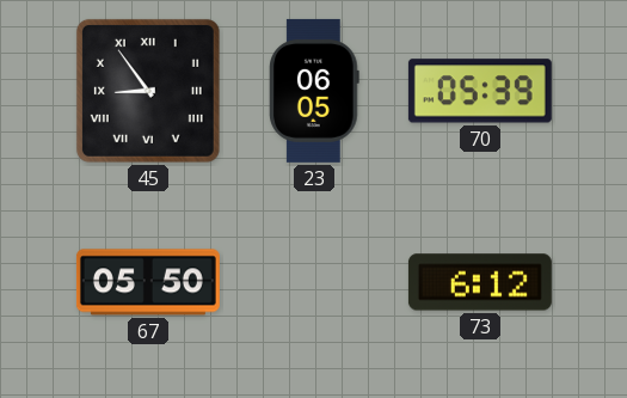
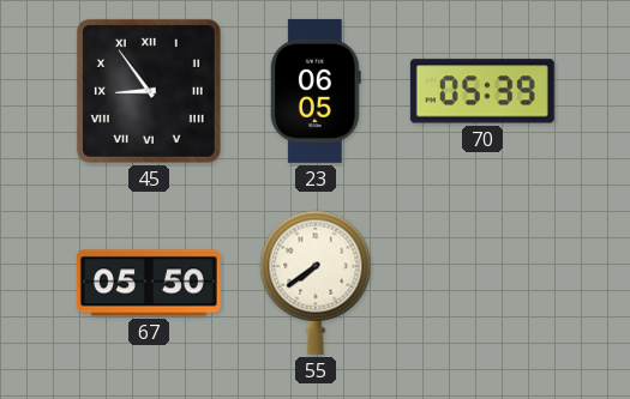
55: none -> 7:39 (316, 283)
73: 6:12 -> none (480, 282)
